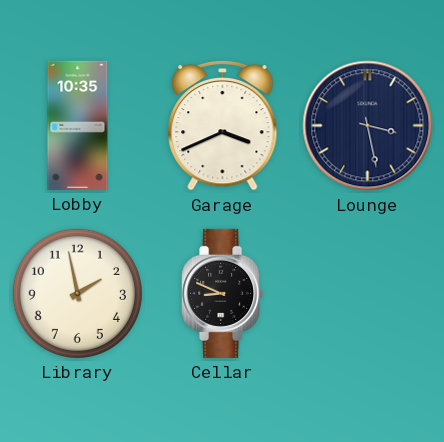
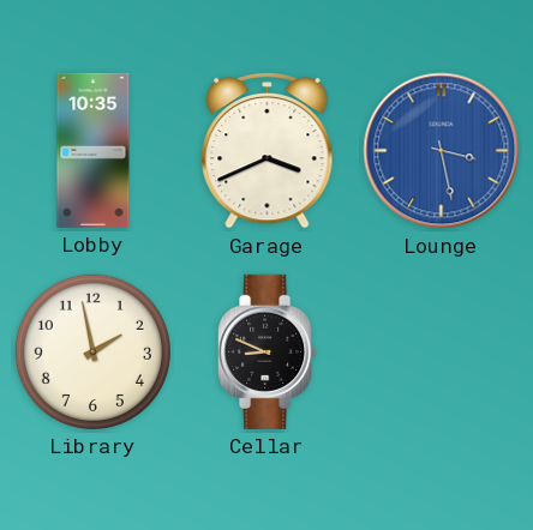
Lounge dial: navy -> blue (442, 151)
